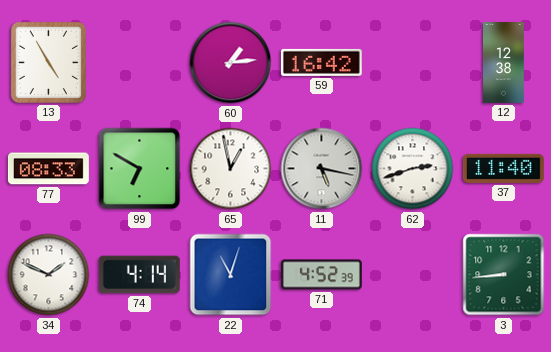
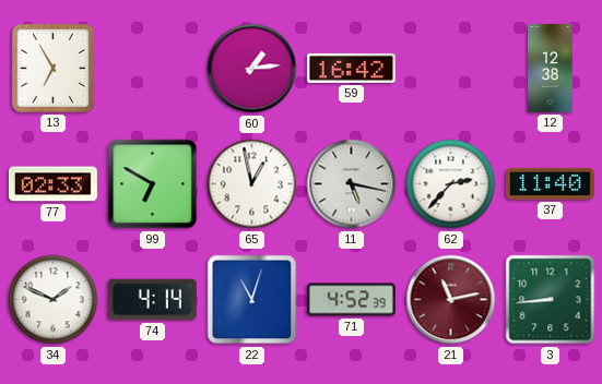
13: 4:55 -> 6:55 (52, 68)
77: 08:33 -> 02:33 (52, 184)
62: 2:42 -> 2:37 (451, 184)
21: none -> 11:13 (451, 300)
